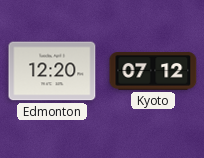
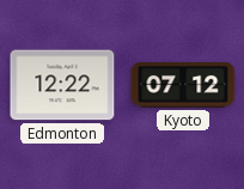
Edmonton: 12:20 -> 12:22 (62, 85)
